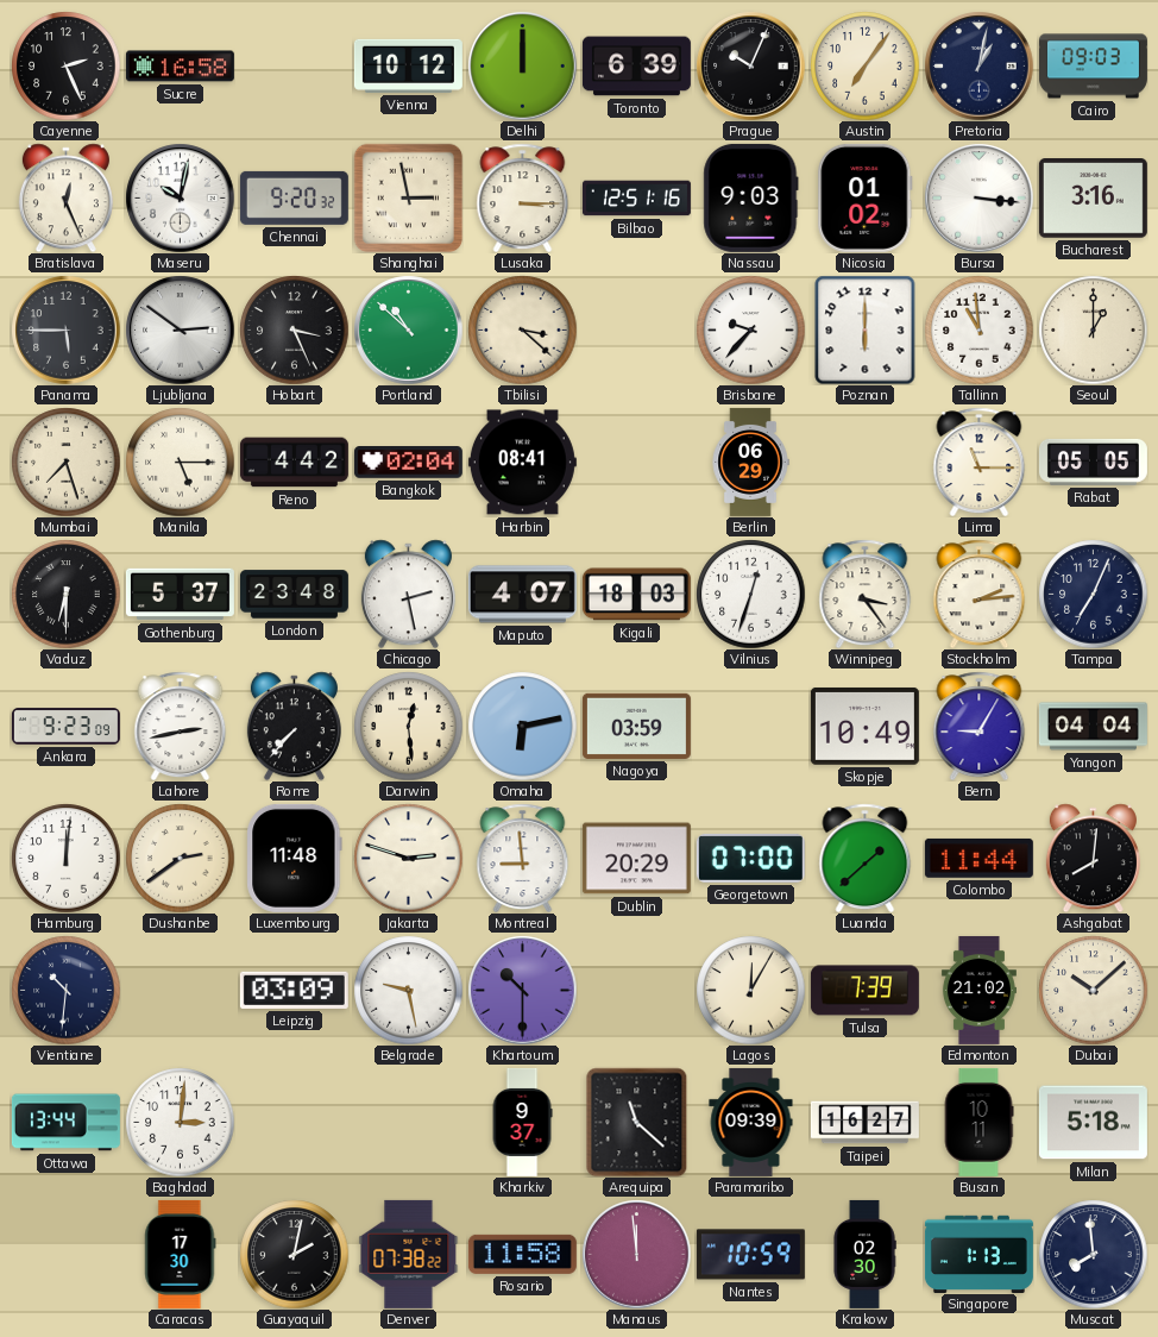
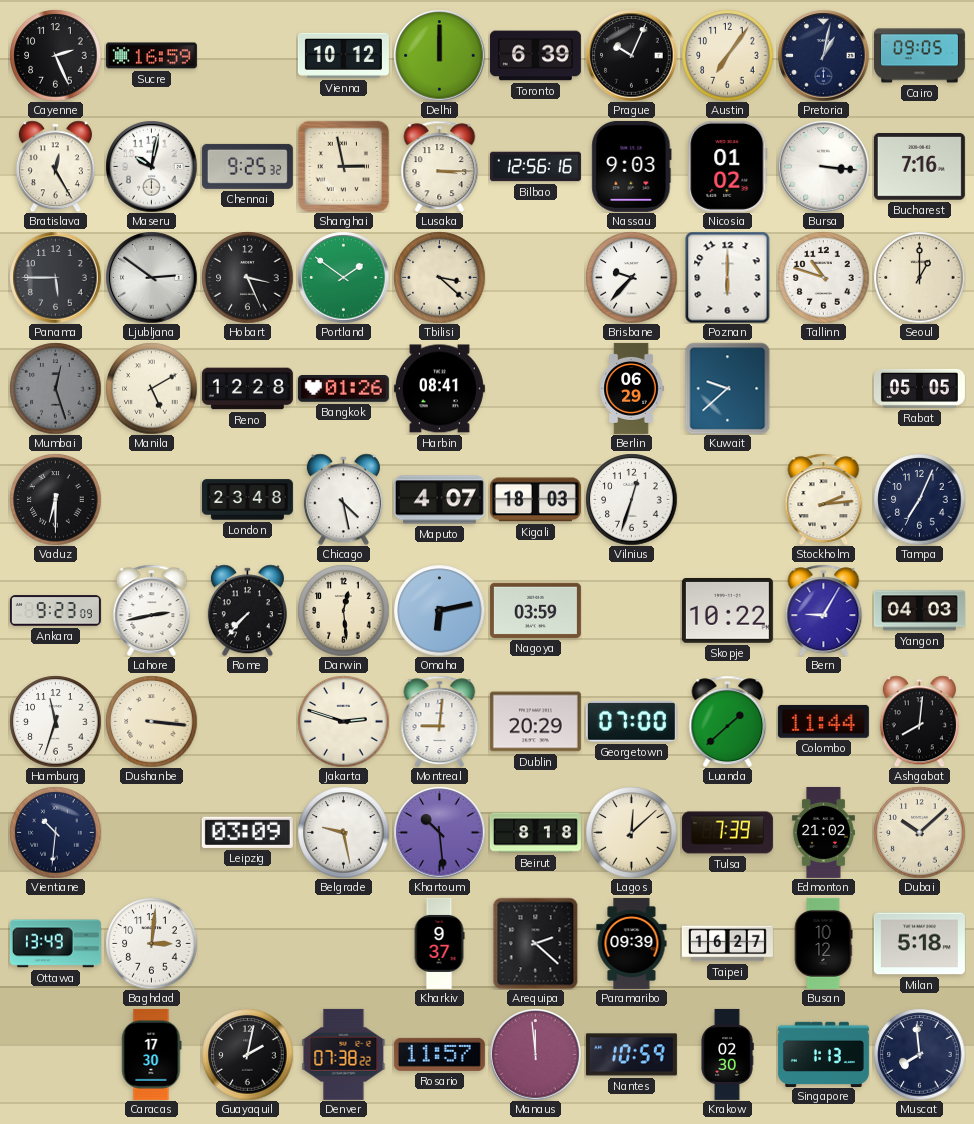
Sucre: 16:58 -> 16:59 (151, 56)
Cairo: 09:03 -> 09:05 (919, 56)
Bratislava: 12:26 -> 12:25 (55, 166)
Chennai: 9:20 -> 9:25 (247, 166)
Bilbao: 12:51 -> 12:56 (535, 167)
Bucharest: 3:16 -> 7:16 (919, 167)
Portland: 10:52 -> 1:51 (343, 277)
Tallinn: 10:59 -> 10:48 (823, 277)
Mumbai: 7:27 -> 12:27 (55, 388)
Mumbai dial: cream -> grey (55, 388)
Manila: 5:15 -> 5:10 (151, 388)
Reno: 4:42 -> 12:28 (247, 389)
Bangkok: 02:04 -> 01:26 (343, 389)
Kuwait: none -> 9:38 (728, 388)
Lima: 11:15 -> none (980, 462)
Gothenburg: 5:37 -> none (180, 595)
Chicago: 2:28 -> 4:28 (343, 499)
Winnipeg: 3:24 -> none (866, 594)
Skopje: 10:49 -> 10:22 (727, 610)
Yangon: 04:04 -> 04:03 (919, 611)
Hamburg: 12:01 -> 11:33 (55, 721)
Dushanbe: 2:39 -> 3:16 (151, 721)
Luxembourg: 11:48 -> none (295, 858)
Montreal: 8:59 -> 9:01 (440, 721)
Khartoum: 10:30 -> 10:29 (439, 832)
Beirut: none -> 8:18 (535, 833)
Lagos: 12:05 -> 12:08 (631, 832)
Ottawa: 13:44 -> 13:49 (55, 944)
Arequipa: 11:22 -> 2:22 (536, 943)
Busan: 10:11 -> 10:12 (823, 943)
Rosario: 11:58 -> 11:57 (439, 1054)
